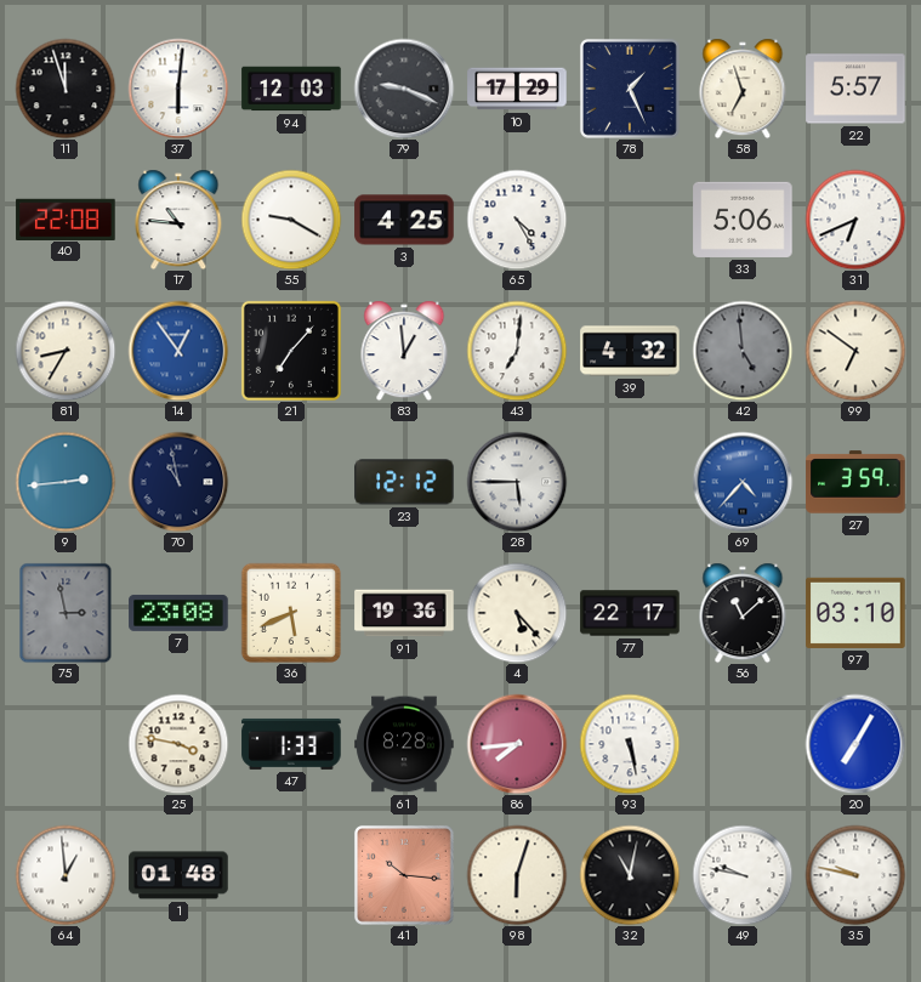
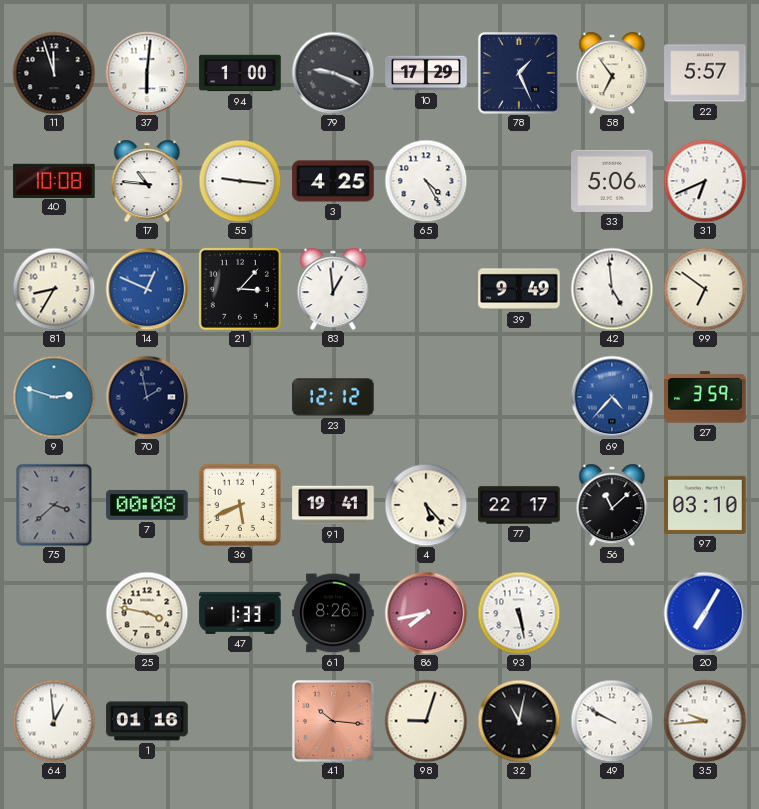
94: 12:03 -> 1:00 (240, 73)
58: 6:57 -> 6:54 (612, 73)
40: 22:08 -> 10:08 (54, 180)
55: 9:20 -> 9:16 (240, 181)
14: 12:54 -> 12:49 (147, 289)
21: 7:07 -> 3:07 (240, 289)
43: 7:01 -> none (517, 351)
39: 4:32 -> 9:49 (519, 289)
42 dial: grey -> white (612, 289)
9: 2:44 -> 2:48 (54, 397)
70: 10:58 -> 1:58 (147, 397)
28: 5:45 -> none (517, 482)
75: 2:58 -> 3:38 (54, 505)
7: 23:08 -> 00:08 (147, 505)
91: 19:36 -> 19:41 (333, 505)
61: 8:28 -> 8:26 (333, 613)
86: 7:44 -> 7:43 (426, 613)
1: 01:48 -> 01:16 (147, 721)
98: 6:03 -> 9:03 (426, 721)
49: 9:47 -> 9:50 (612, 721)
35: 9:47 -> 9:44 (705, 721)
